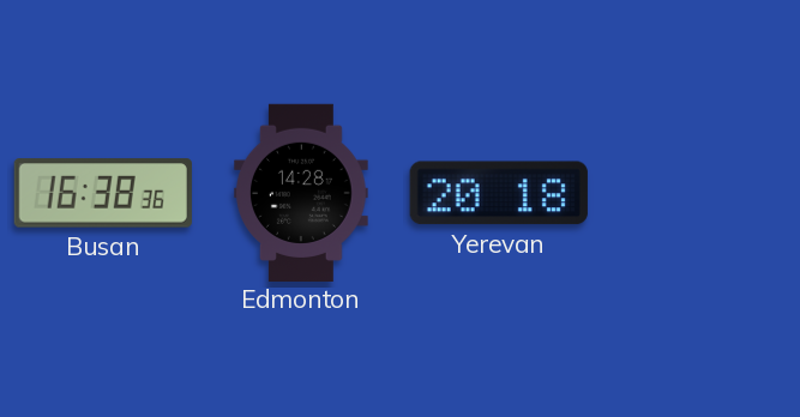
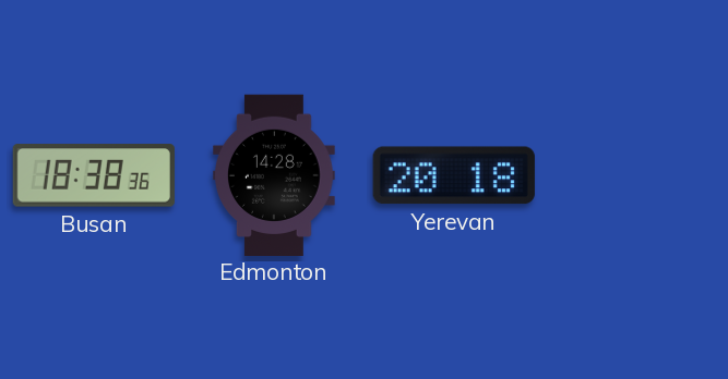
Busan: 16:38 -> 18:38 (94, 175)
